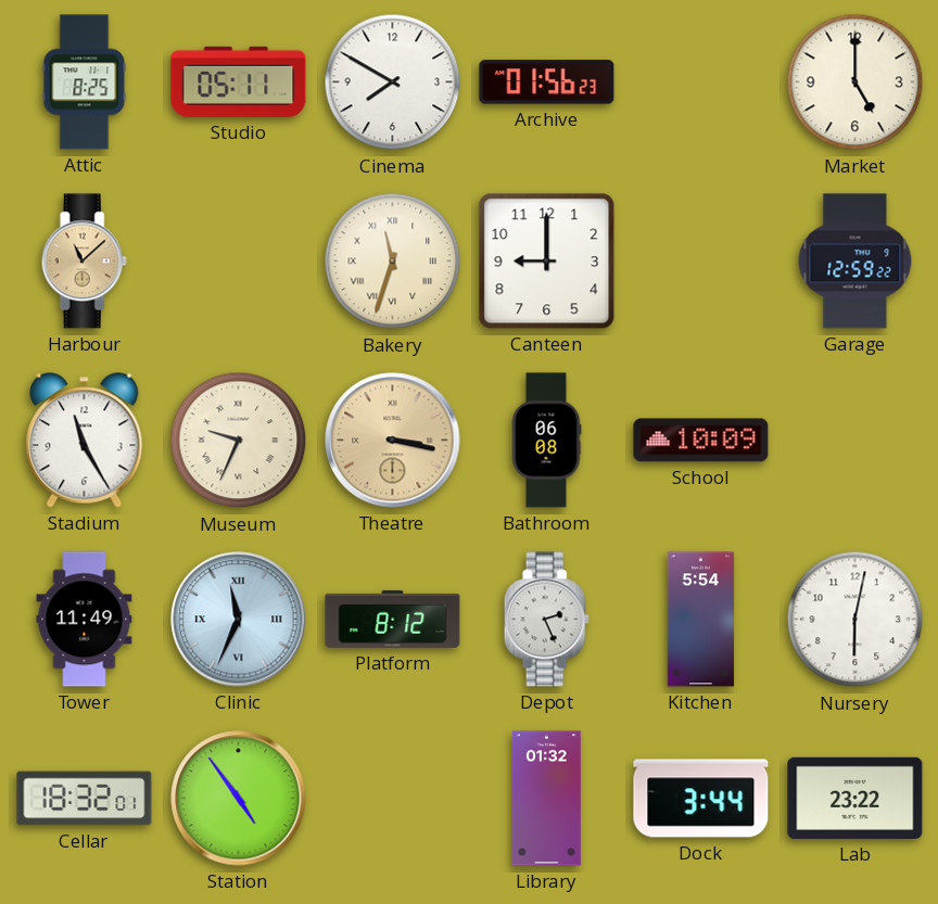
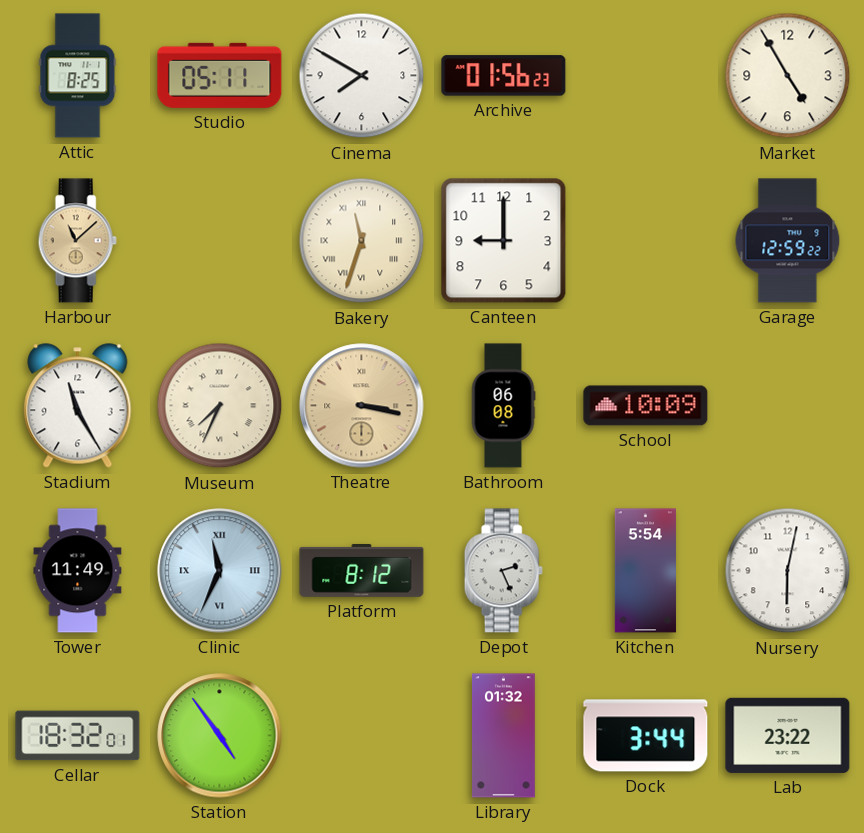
Market: 5:00 -> 4:55 (788, 76)
Museum: 9:34 -> 7:34 (220, 406)
